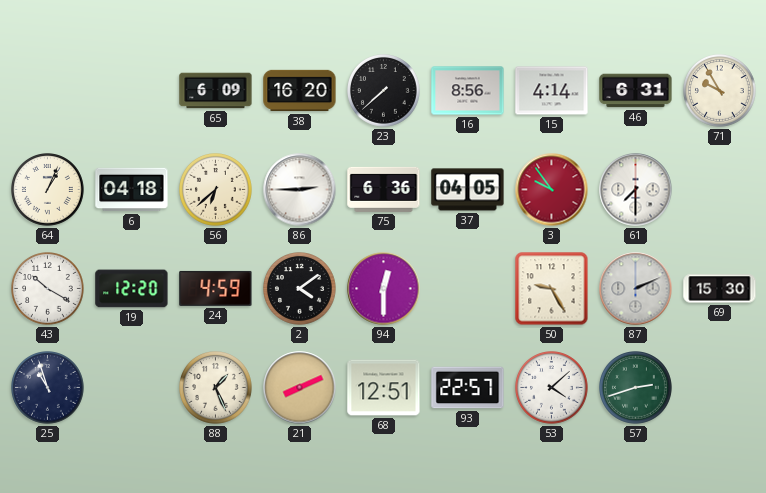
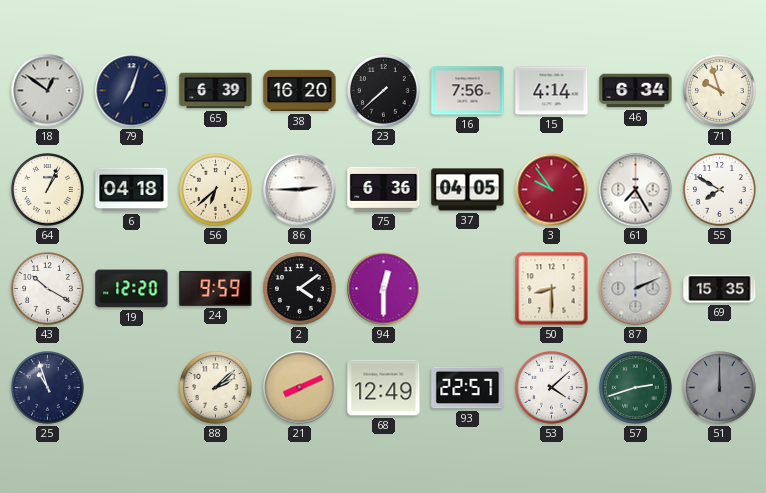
18: none -> 12:51 (48, 91)
79: none -> 7:03 (132, 91)
65: 6:09 -> 6:39 (216, 91)
16: 8:56 -> 7:56 (468, 91)
46: 6:31 -> 6:34 (636, 91)
71: 9:55 -> 9:57 (720, 91)
61: 7:30 -> 7:25 (636, 190)
55: none -> 7:50 (720, 190)
24: 4:59 -> 9:59 (216, 288)
50: 9:25 -> 8:30 (552, 289)
69: 15:30 -> 15:35 (720, 289)
88: 1:26 -> 2:08 (216, 388)
68: 12:51 -> 12:49 (384, 388)
51: none -> 12:00 (720, 388)
